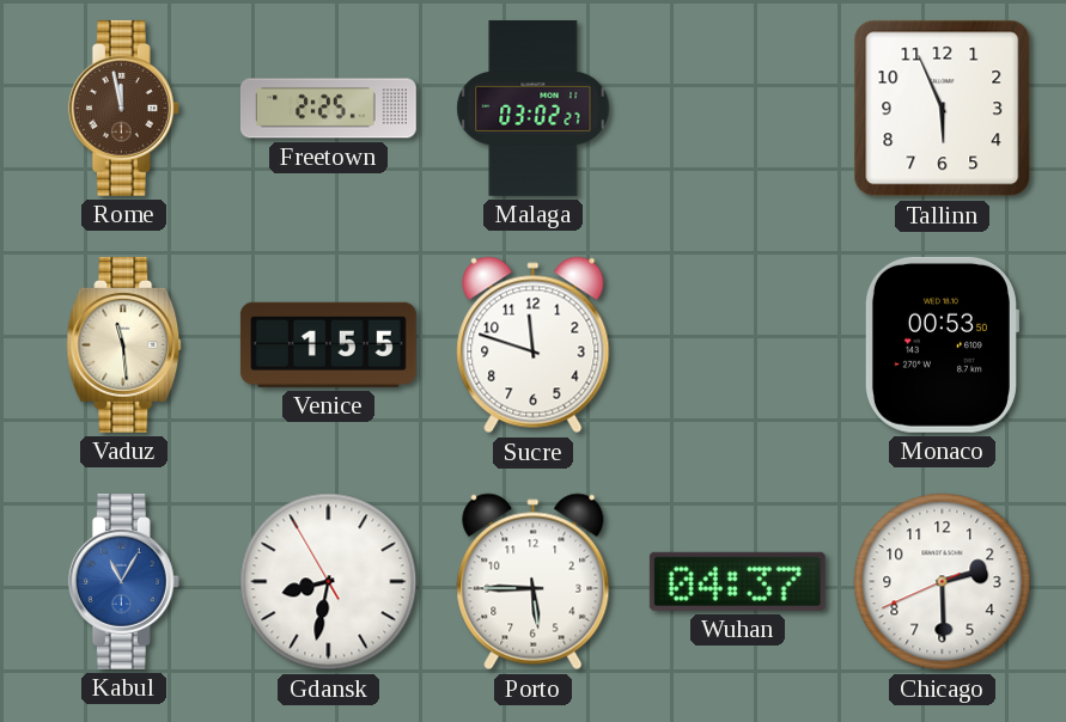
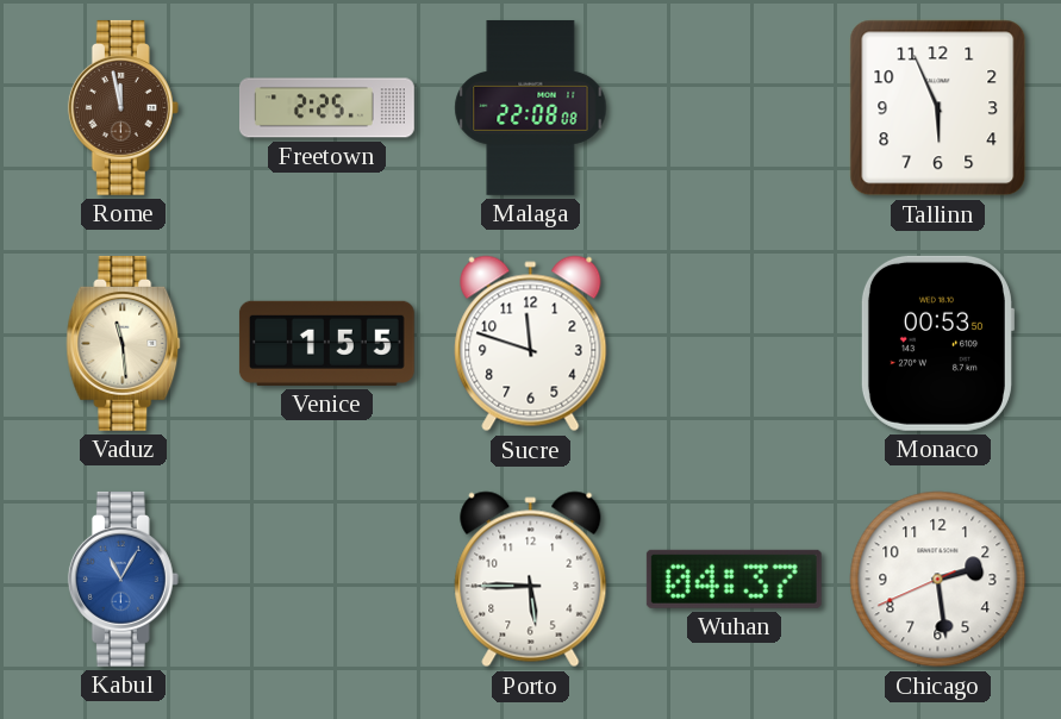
Malaga: 03:02 -> 22:08 (531, 107)
Gdansk: 8:31 -> none (329, 582)
Chicago: 2:29 -> 2:28 (938, 580)
